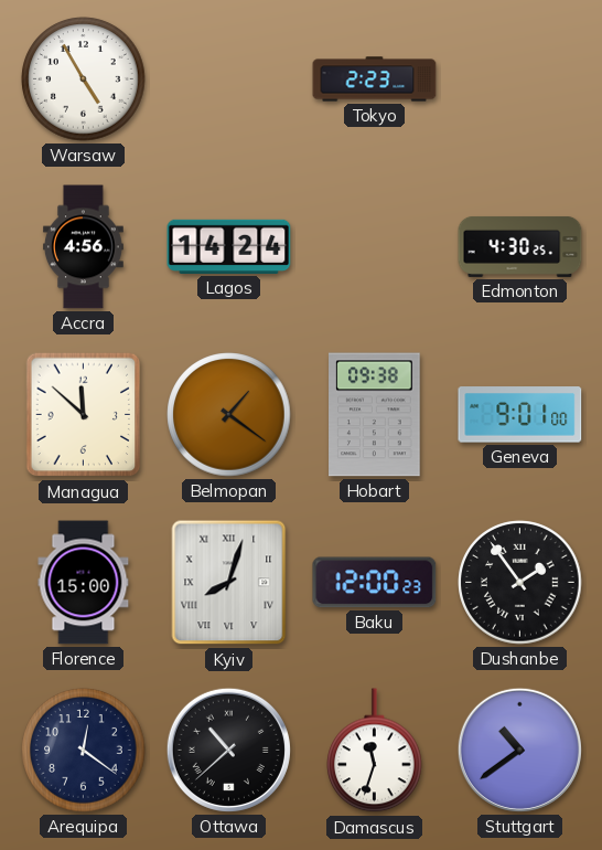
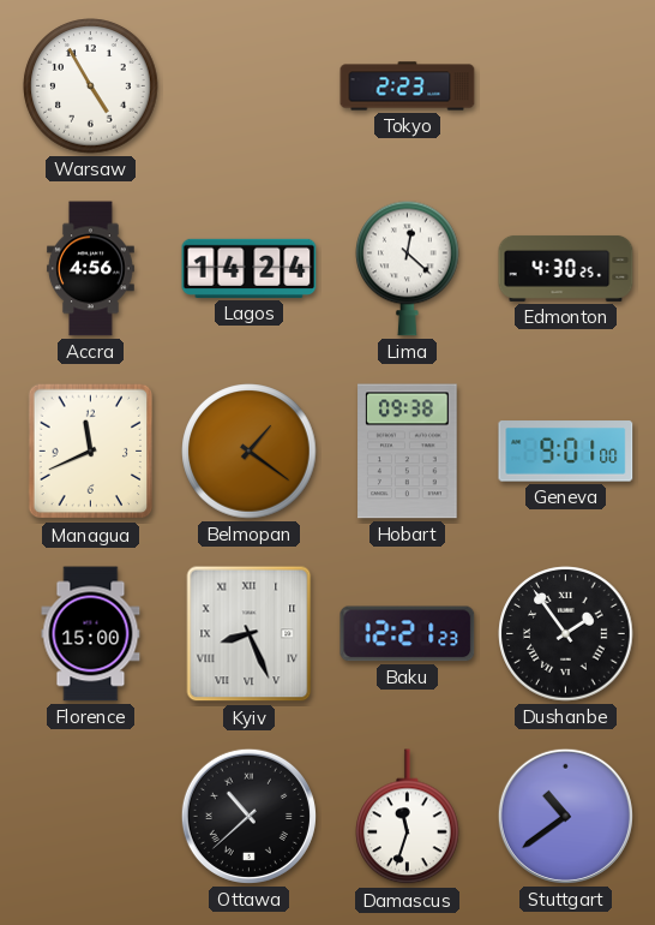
Lima: none -> 12:22 (408, 268)
Managua: 11:52 -> 11:41 (91, 452)
Kyiv: 8:03 -> 8:26 (250, 634)
Baku: 12:00 -> 12:21 (408, 634)
Arequipa: 12:21 -> none (84, 751)
